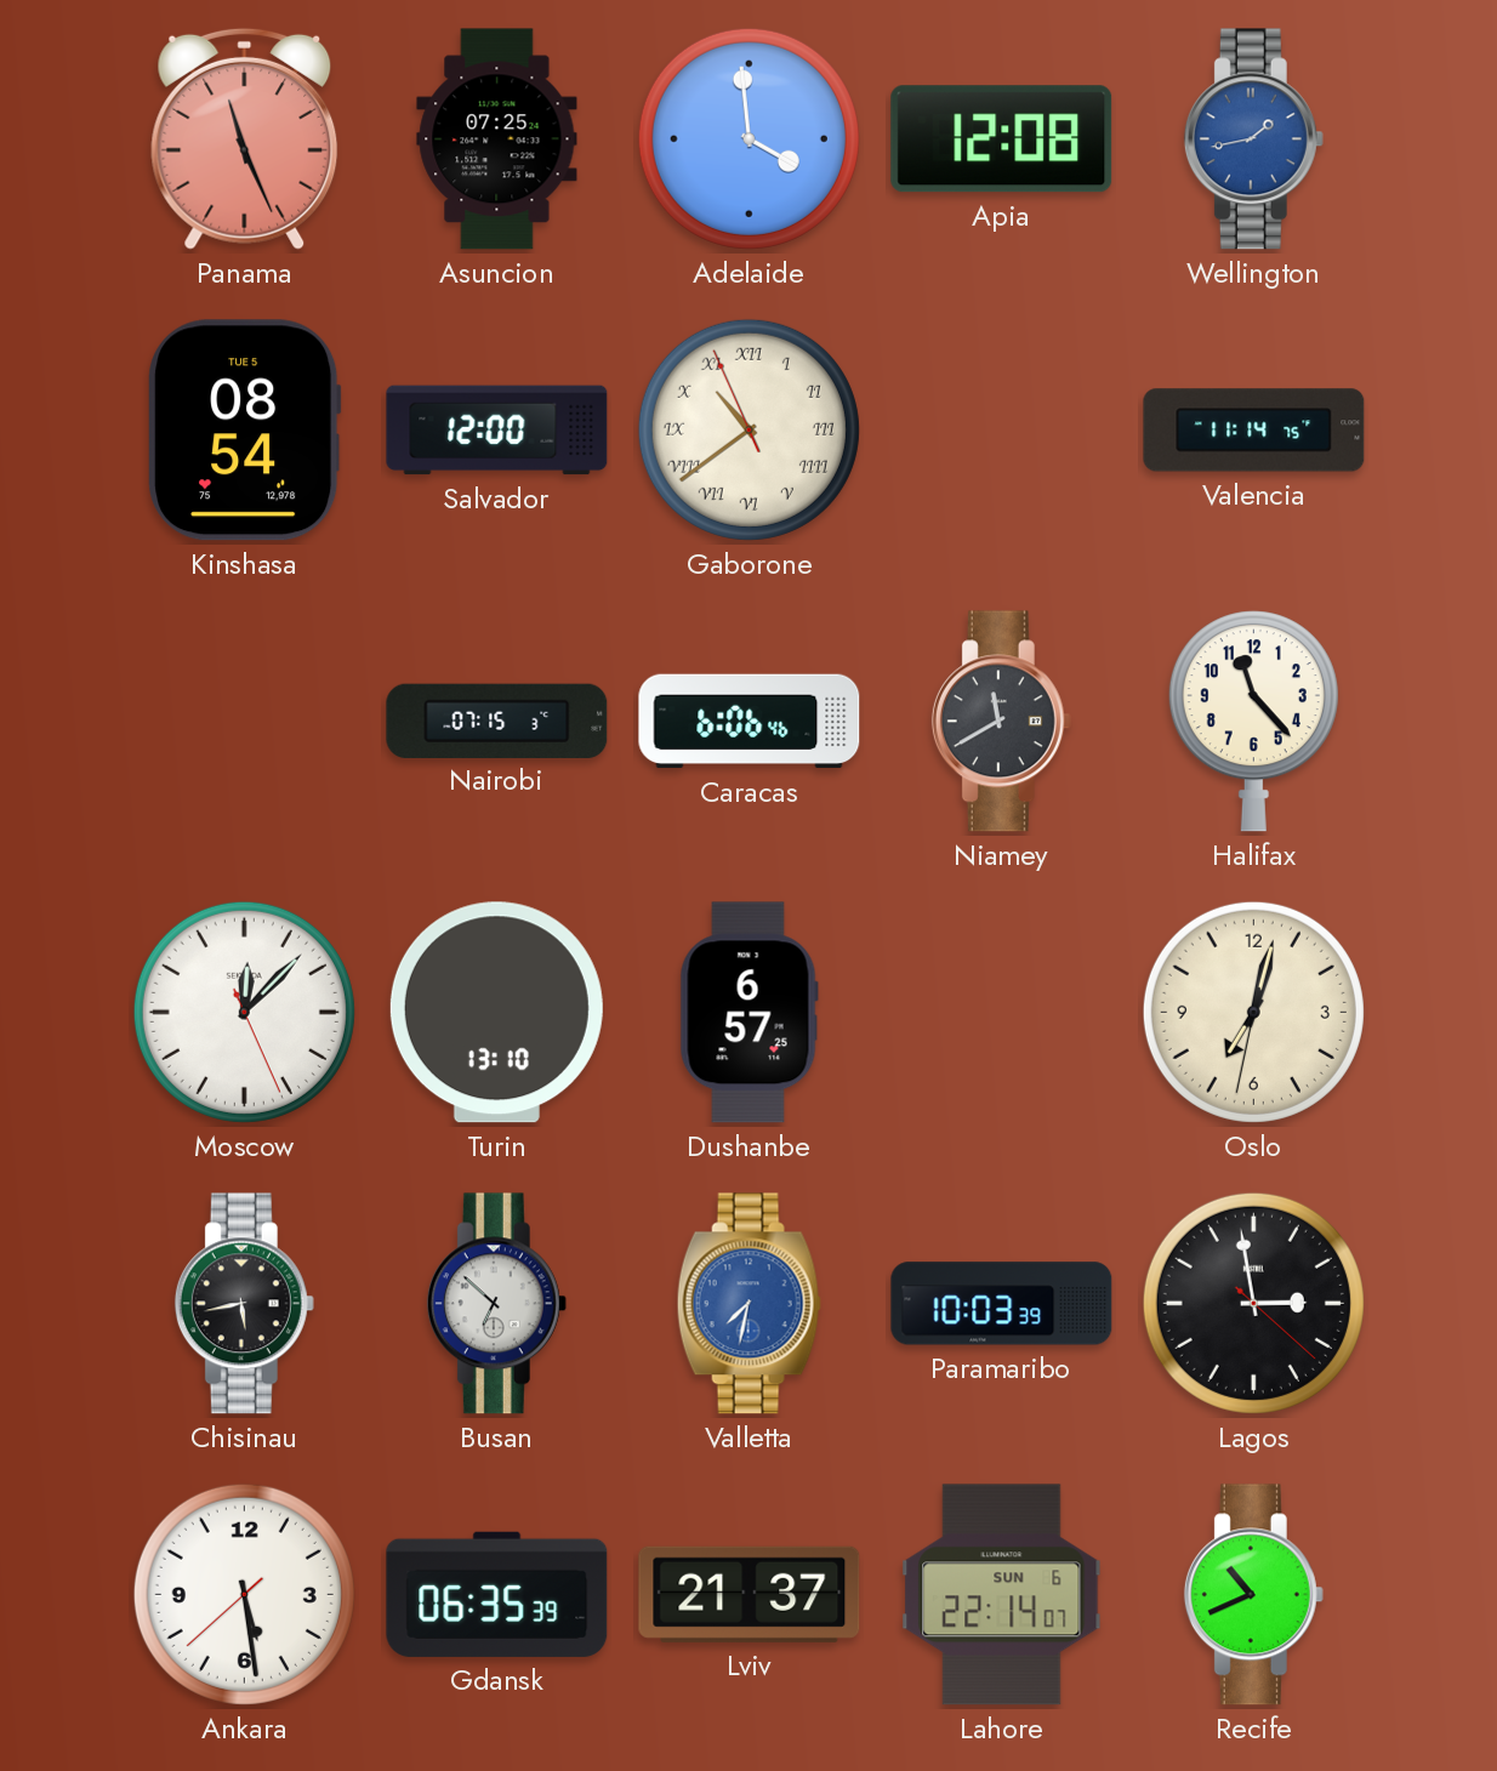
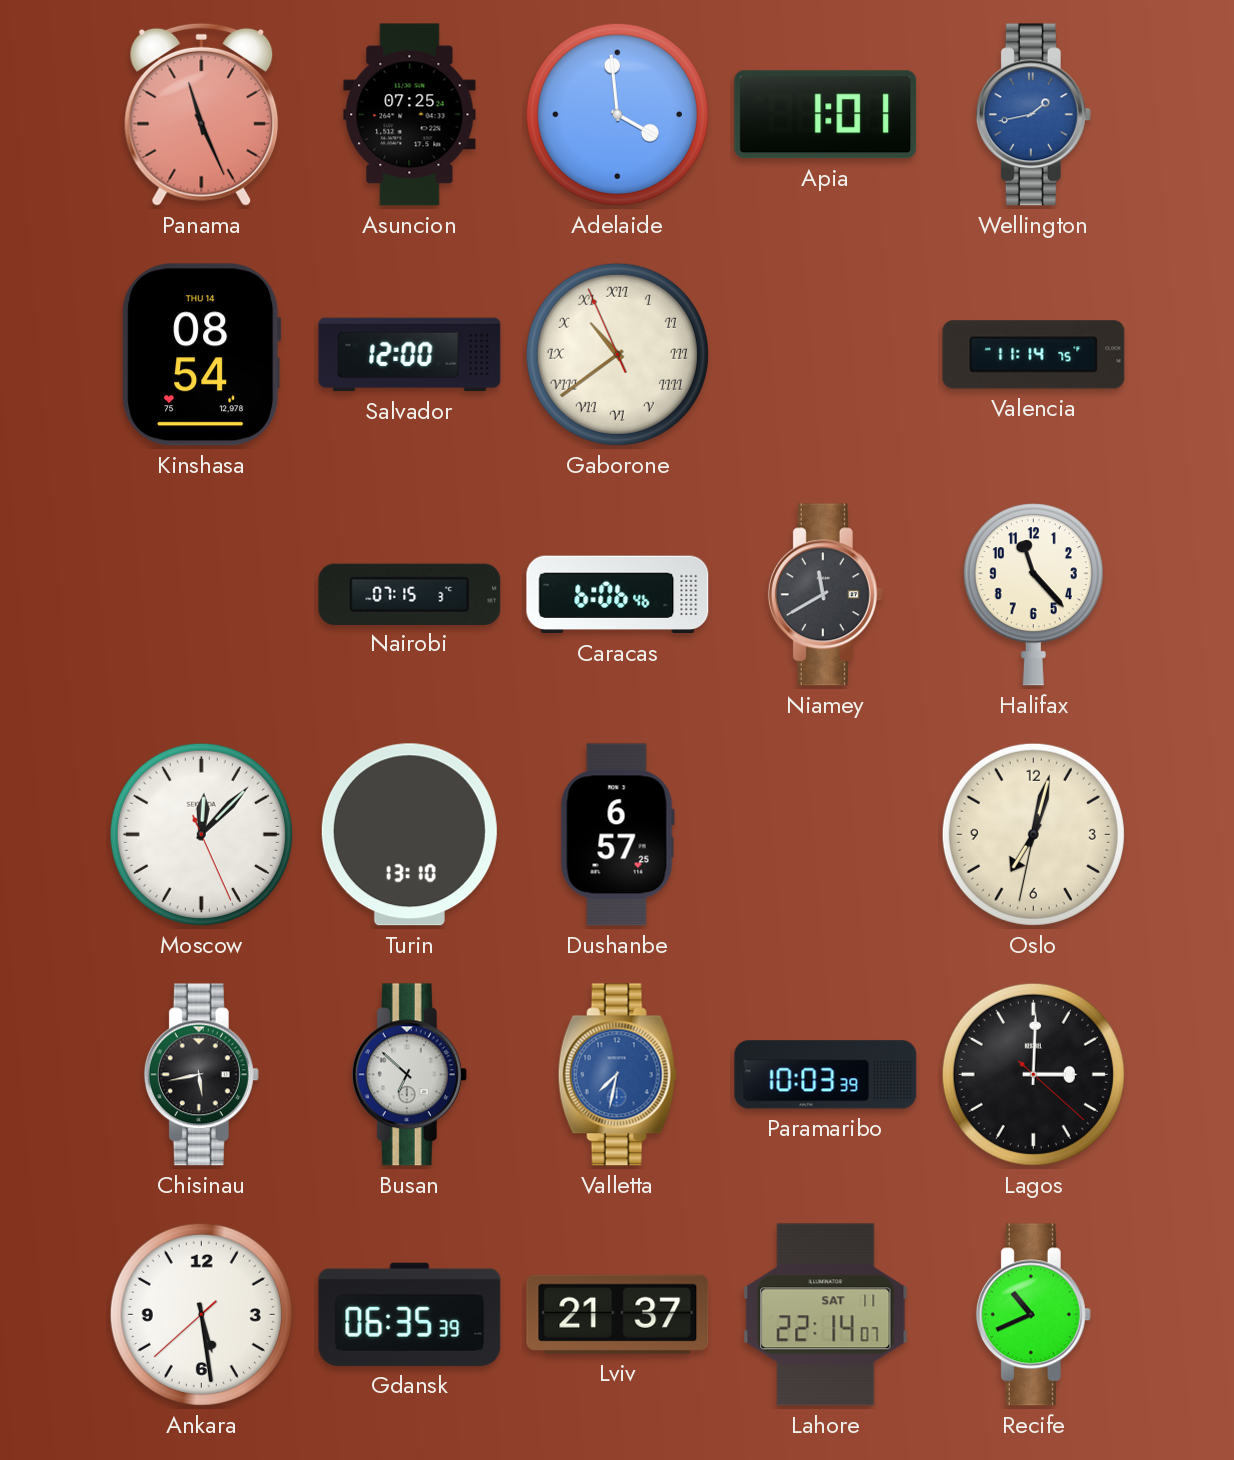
Apia: 12:08 -> 1:01 (826, 115)
Kinshasa date: TUE 5 -> THU 14 (202, 355)
Lagos: 2:58 -> 3:00 (1033, 1074)
Lahore date: SUN 6 -> SAT 11 (826, 1315)
